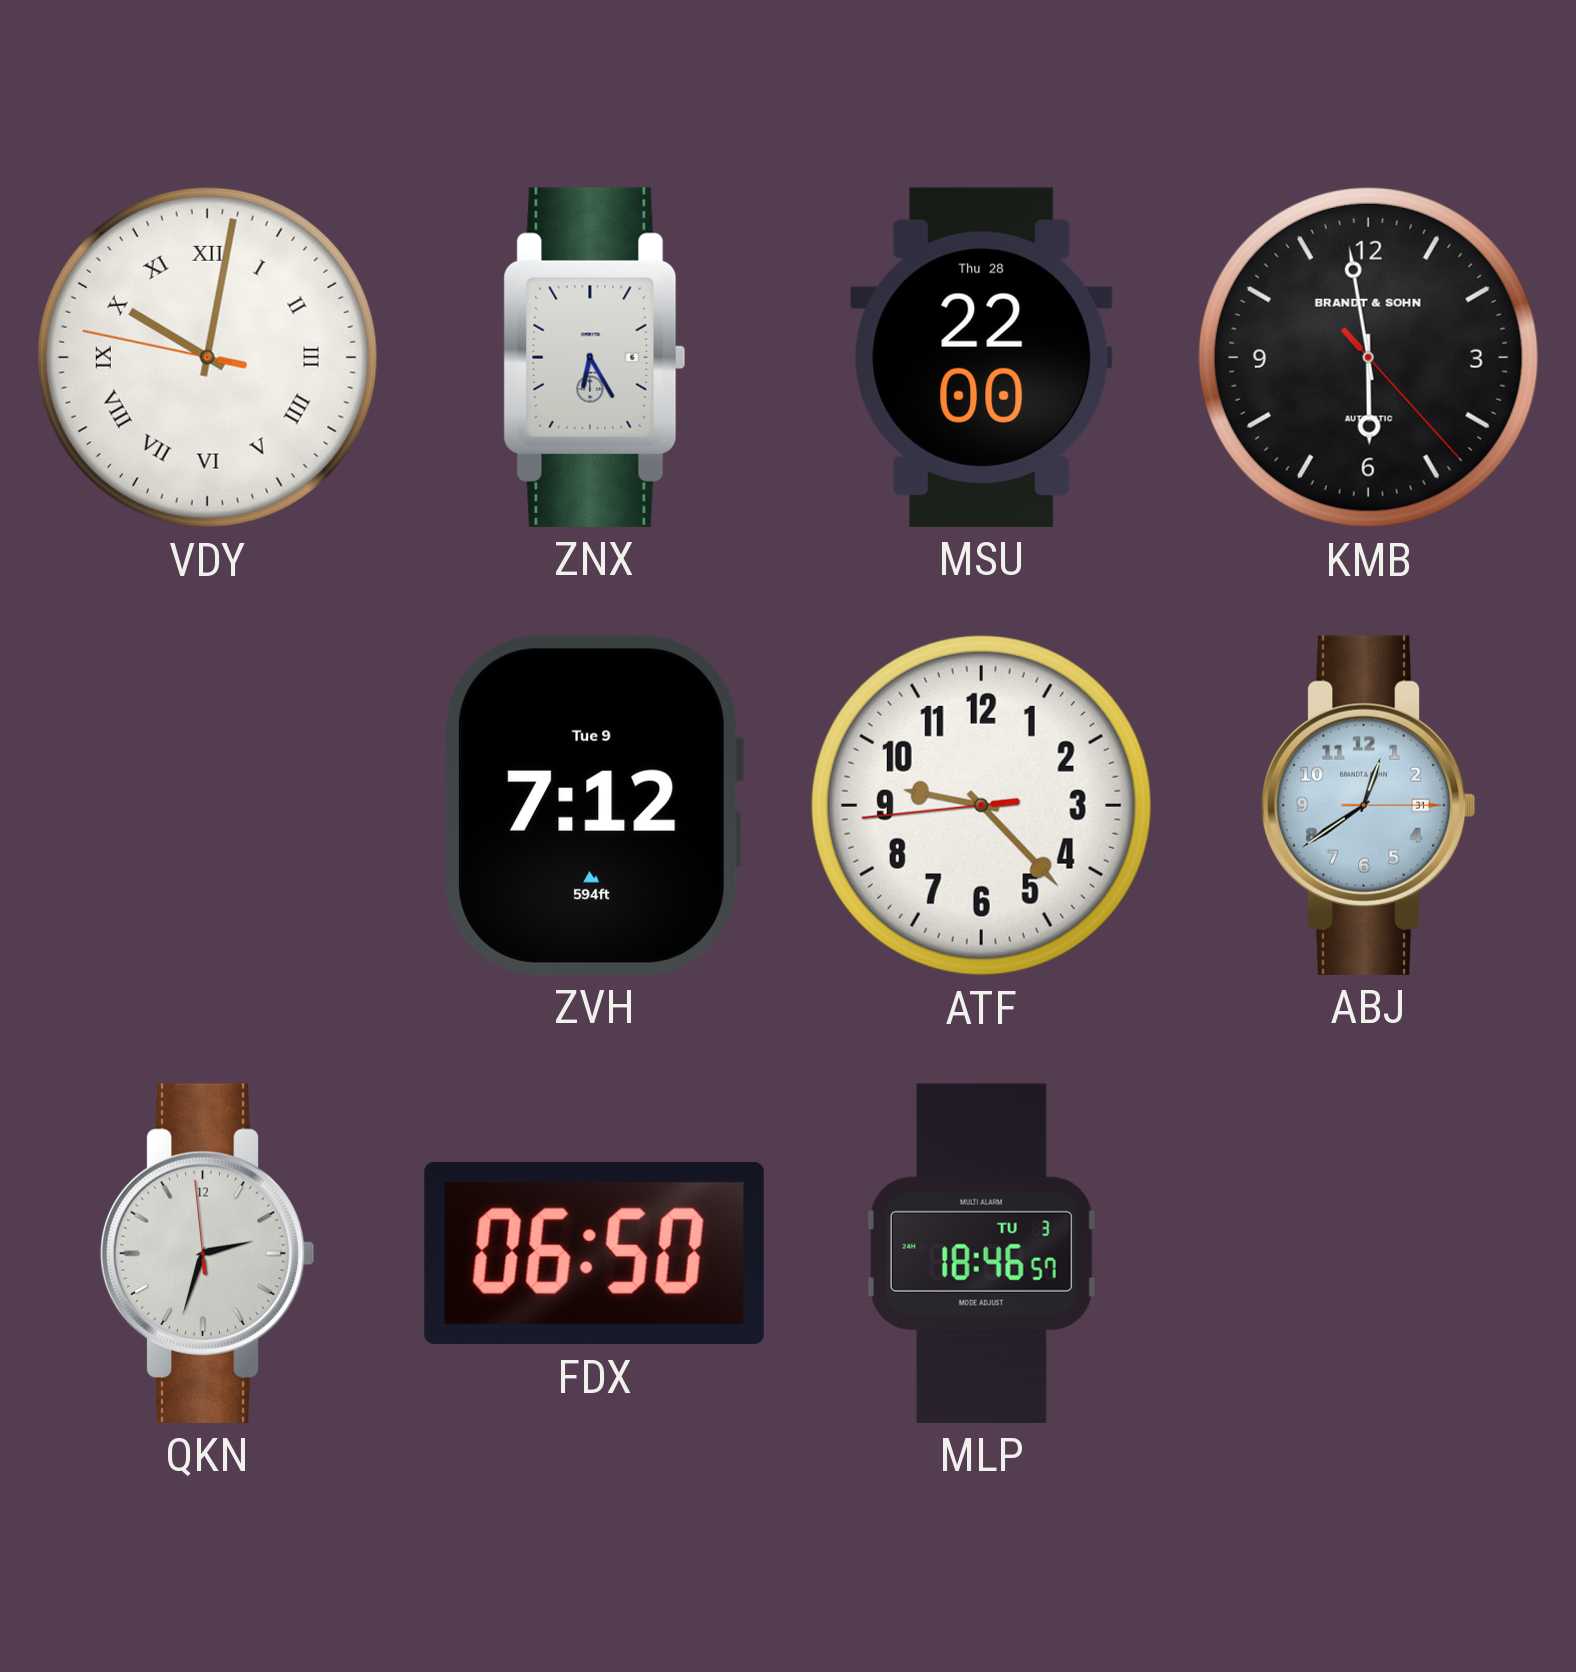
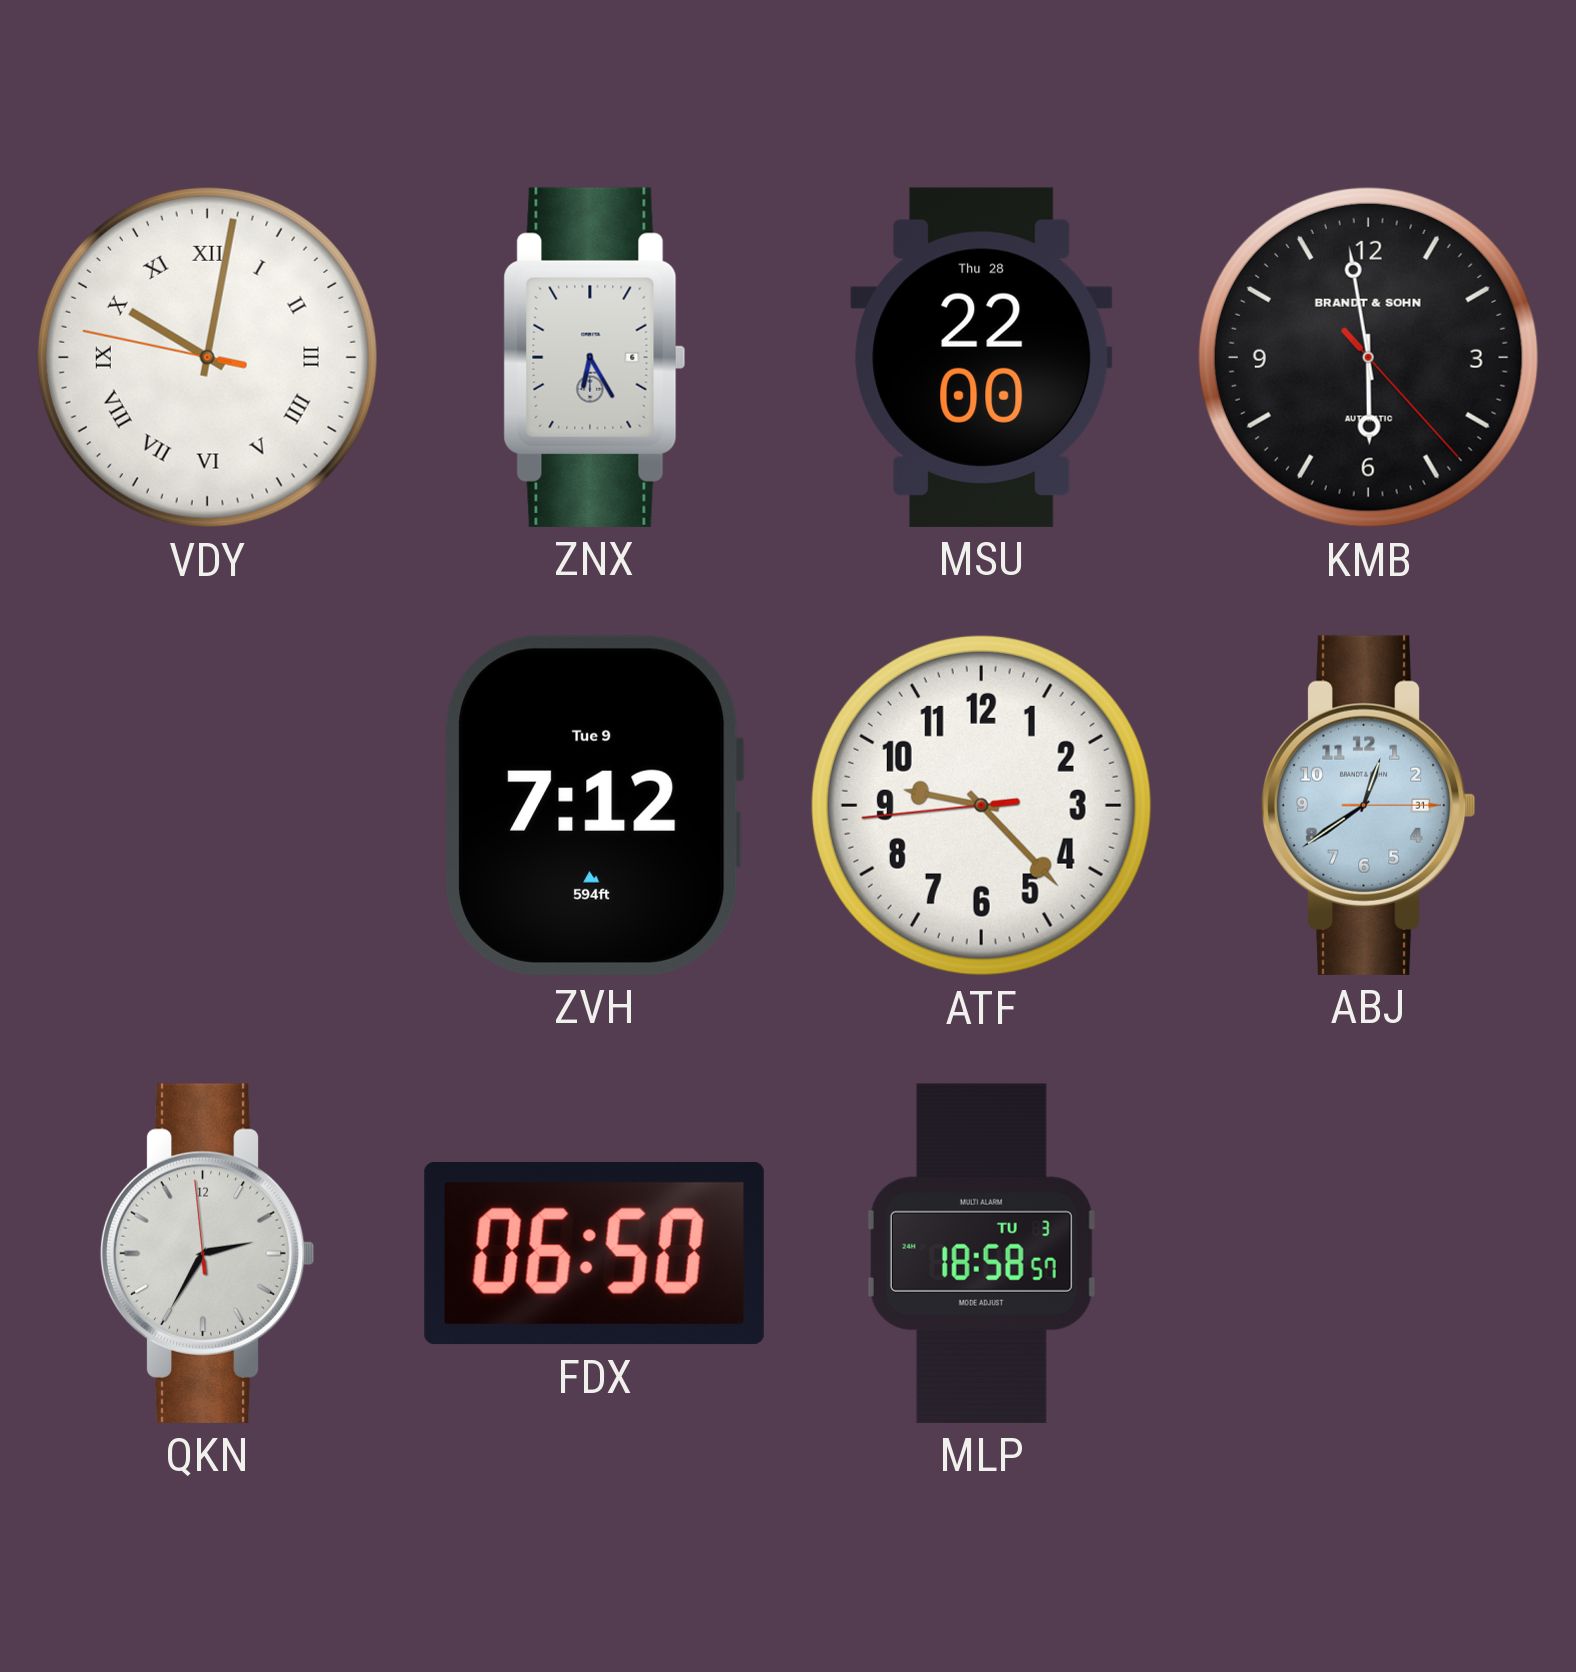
QKN: 2:32 -> 2:34 (207, 1253)
MLP: 18:46 -> 18:58 (981, 1253)
